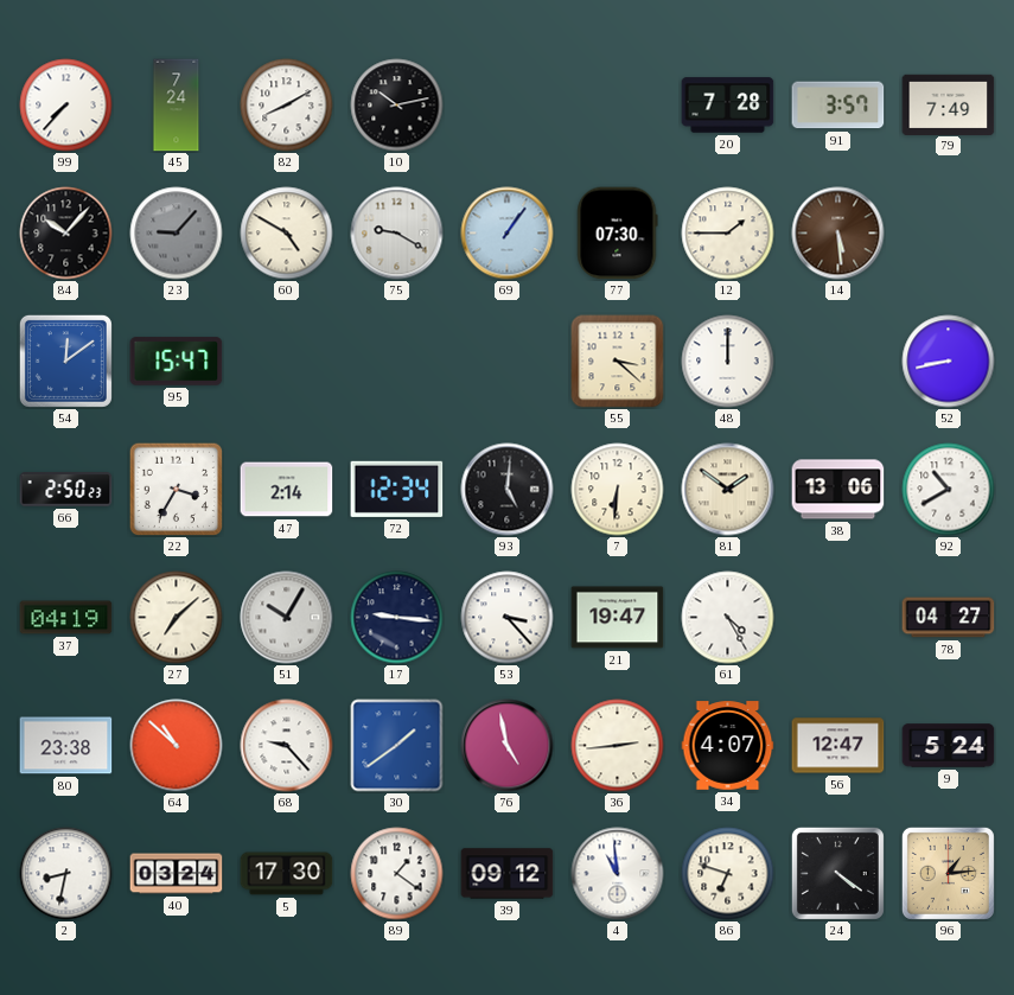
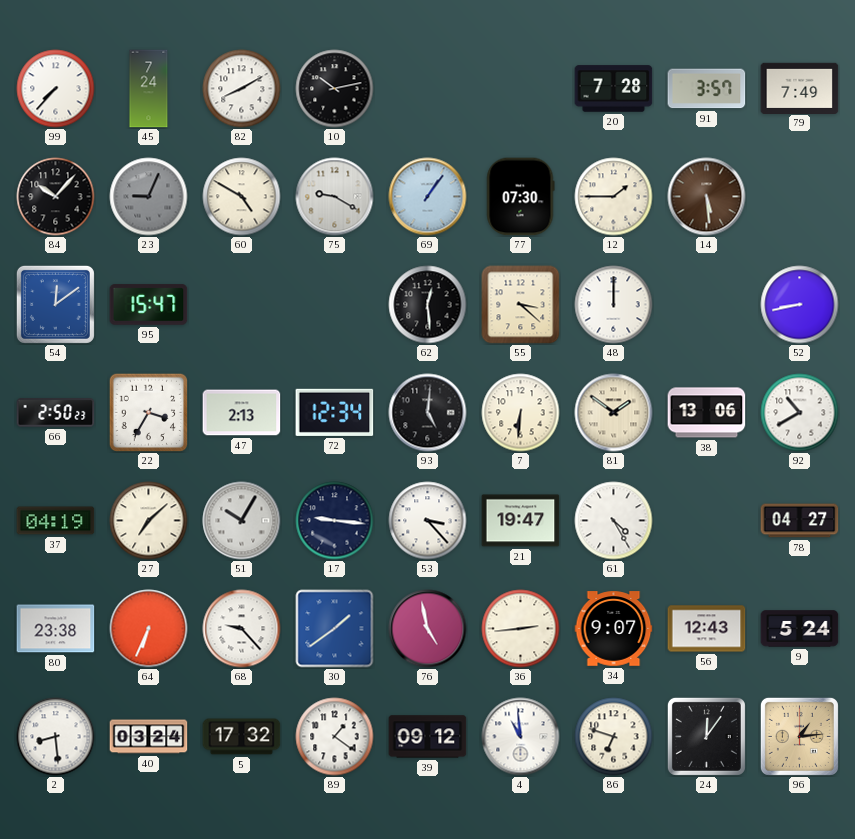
23: 9:07 -> 9:04 (149, 197)
62: none -> 12:29 (428, 305)
47: 2:14 -> 2:13 (242, 413)
64: 10:52 -> 6:34 (149, 629)
34: 4:07 -> 9:07 (614, 629)
56: 12:47 -> 12:43 (707, 629)
2: 8:32 -> 8:29 (56, 737)
5: 17:30 -> 17:32 (242, 737)
24: 4:21 -> 12:06 (706, 736)
